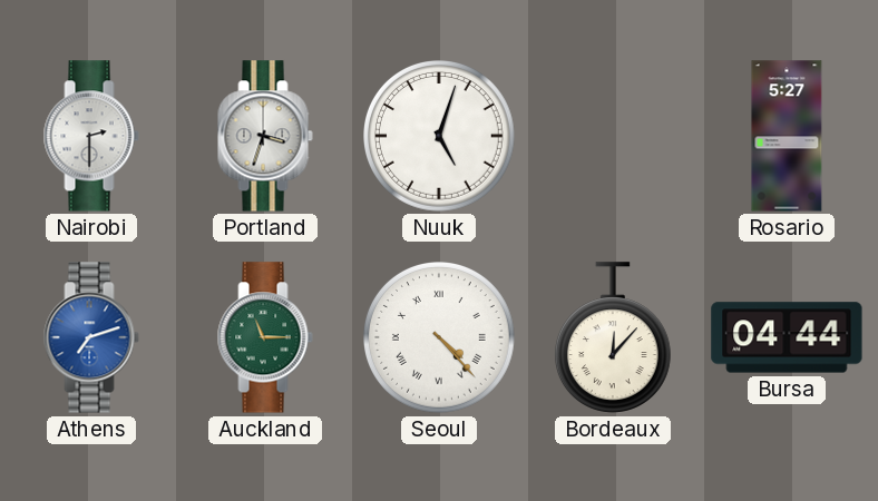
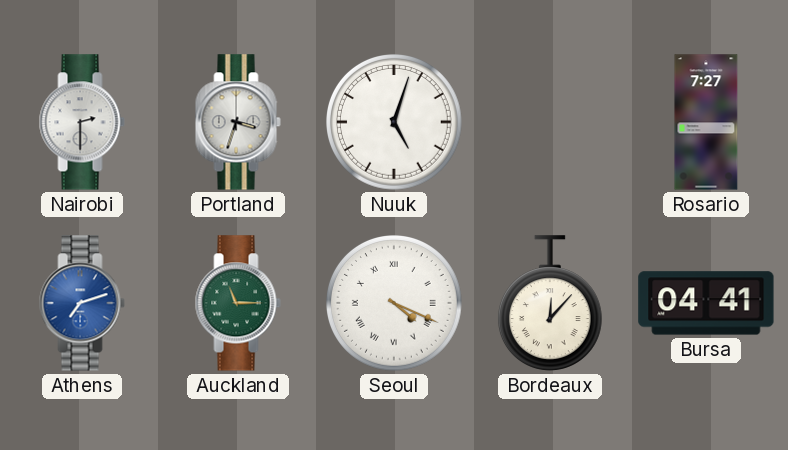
Rosario: 5:27 -> 7:27 (706, 122)
Seoul: 4:23 -> 4:19 (395, 304)
Bursa: 04:44 -> 04:41 (706, 303)
